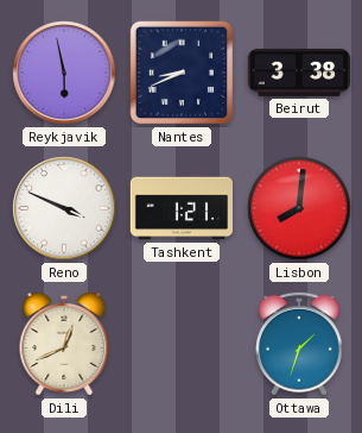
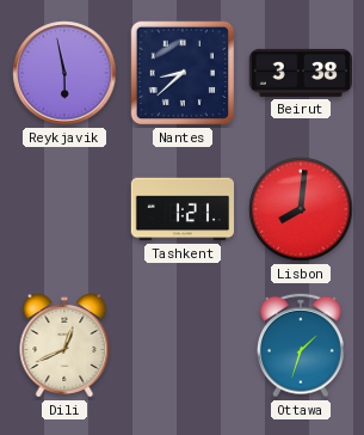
Nantes: 8:41 -> 8:38 (183, 73)
Reno: 3:49 -> none (64, 208)
